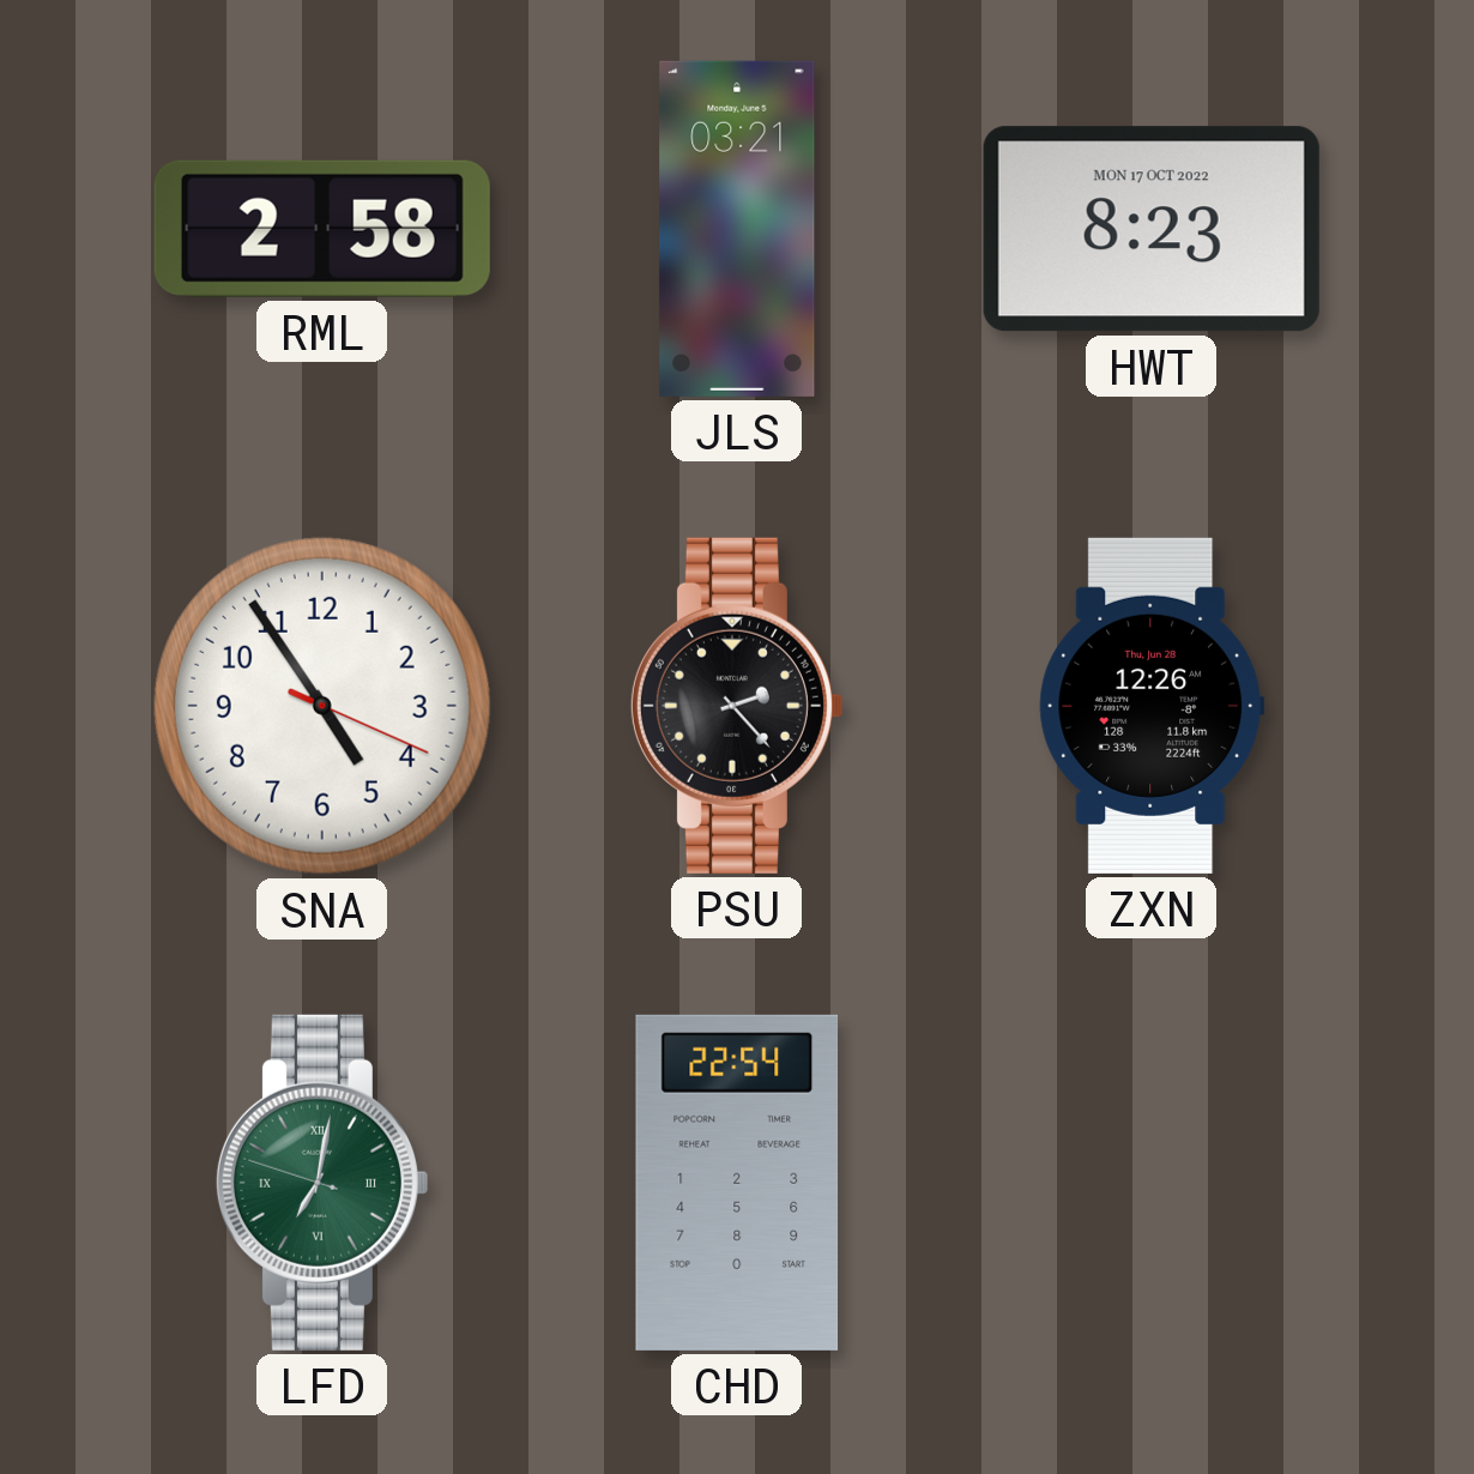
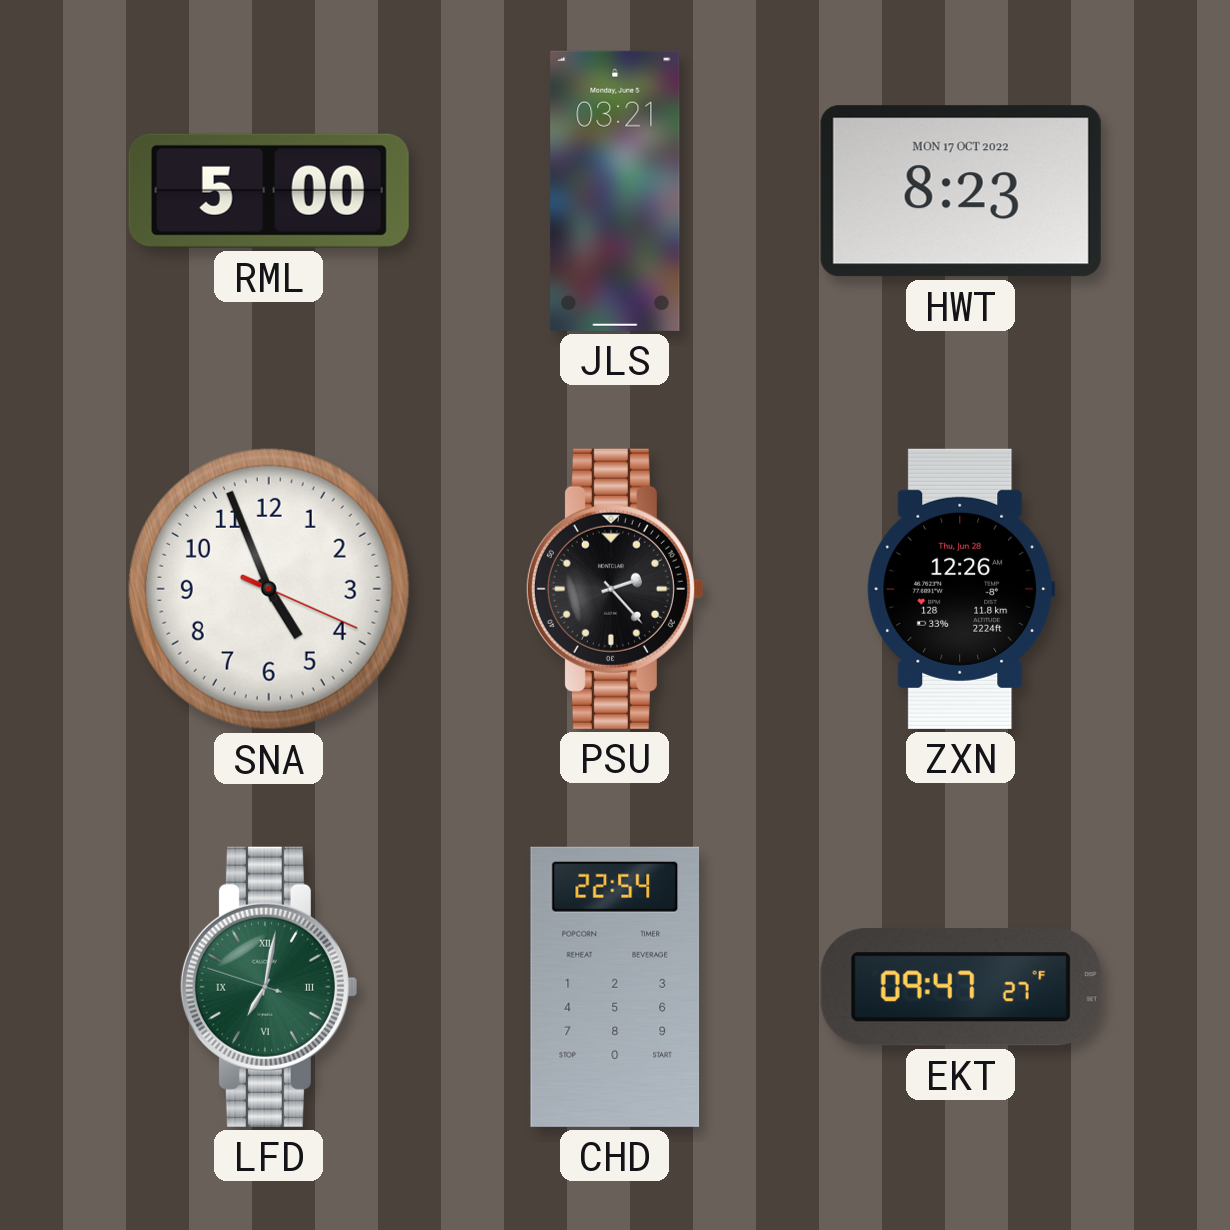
RML: 2:58 -> 5:00 (269, 191)
SNA: 4:54 -> 4:56 (269, 589)
EKT: none -> 09:47 (961, 988)
